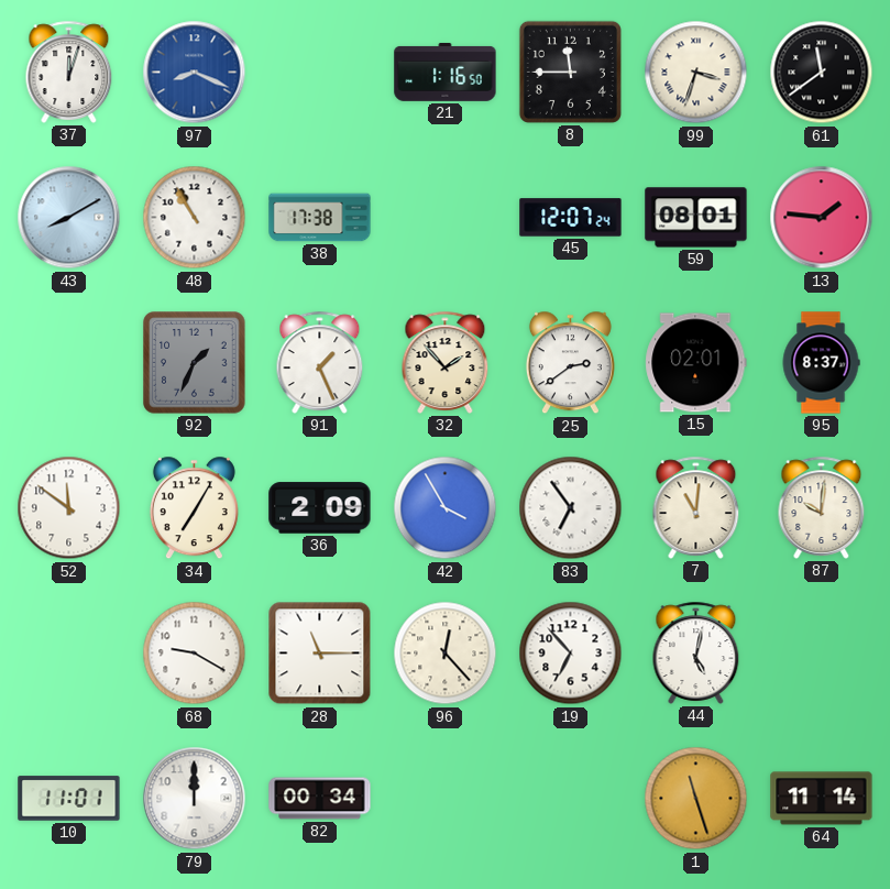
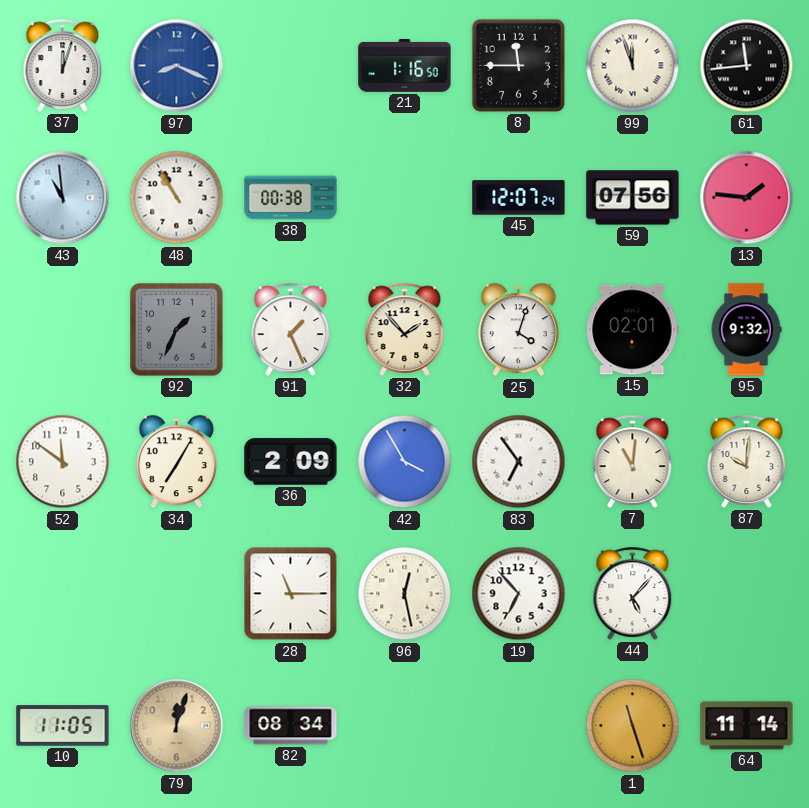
99: 3:33 -> 11:57 (633, 66)
61: 11:39 -> 11:44 (747, 66)
43: 8:10 -> 10:59 (63, 198)
38: 17:38 -> 00:38 (291, 198)
59: 08:01 -> 07:56 (633, 198)
25: 2:39 -> 4:03 (518, 330)
95: 8:37 -> 9:32 (746, 330)
68: 9:20 -> none (195, 654)
96: 12:23 -> 12:28 (405, 594)
44: 5:02 -> 5:07 (633, 593)
10: 11:01 -> 11:05 (63, 726)
79: 12:00 -> 12:03 (177, 726)
79 dial: white -> champagne (177, 726)
82: 00:34 -> 08:34 (291, 726)
